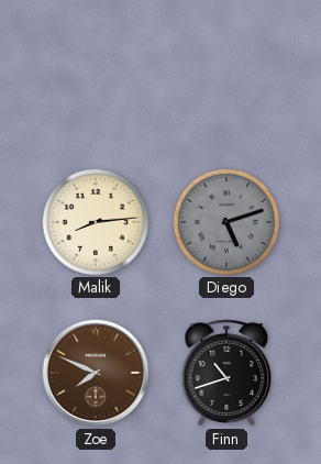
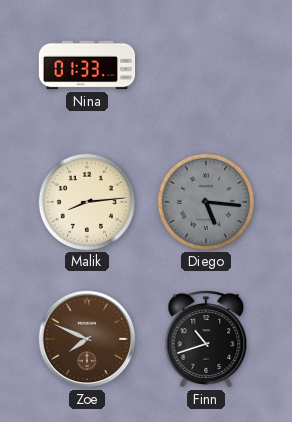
Nina: none -> 01:33 (87, 65)
Diego: 5:12 -> 5:16 (205, 201)
